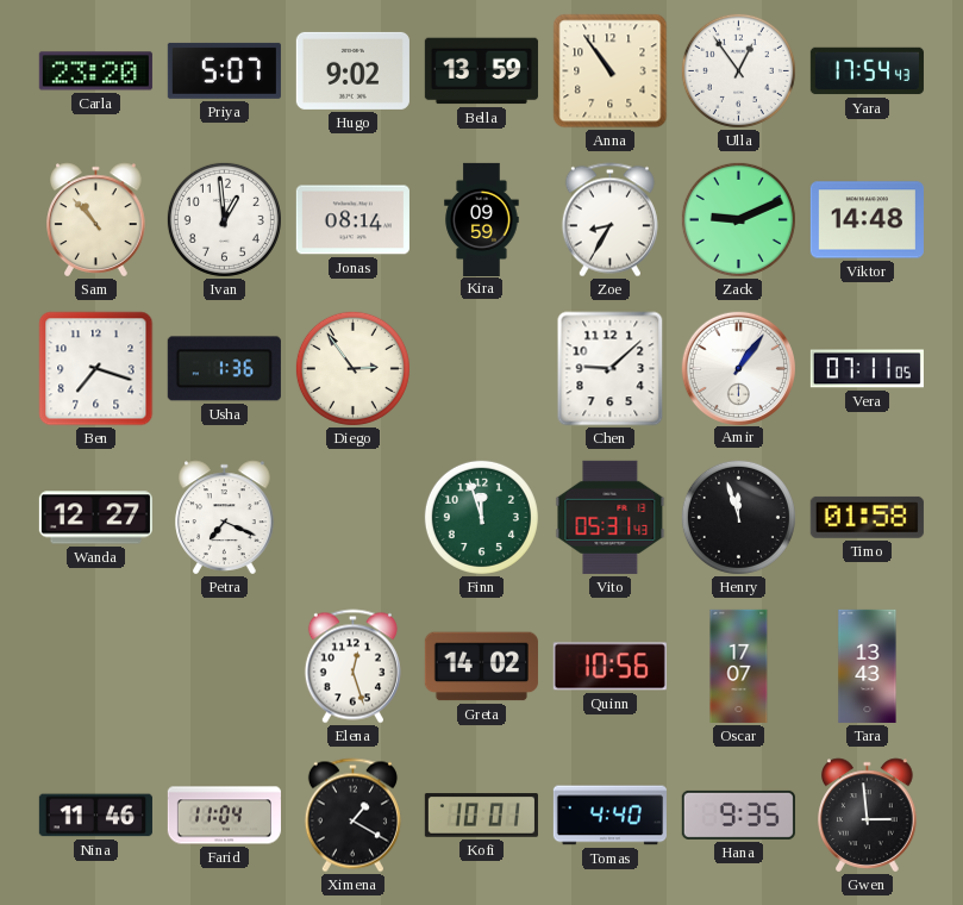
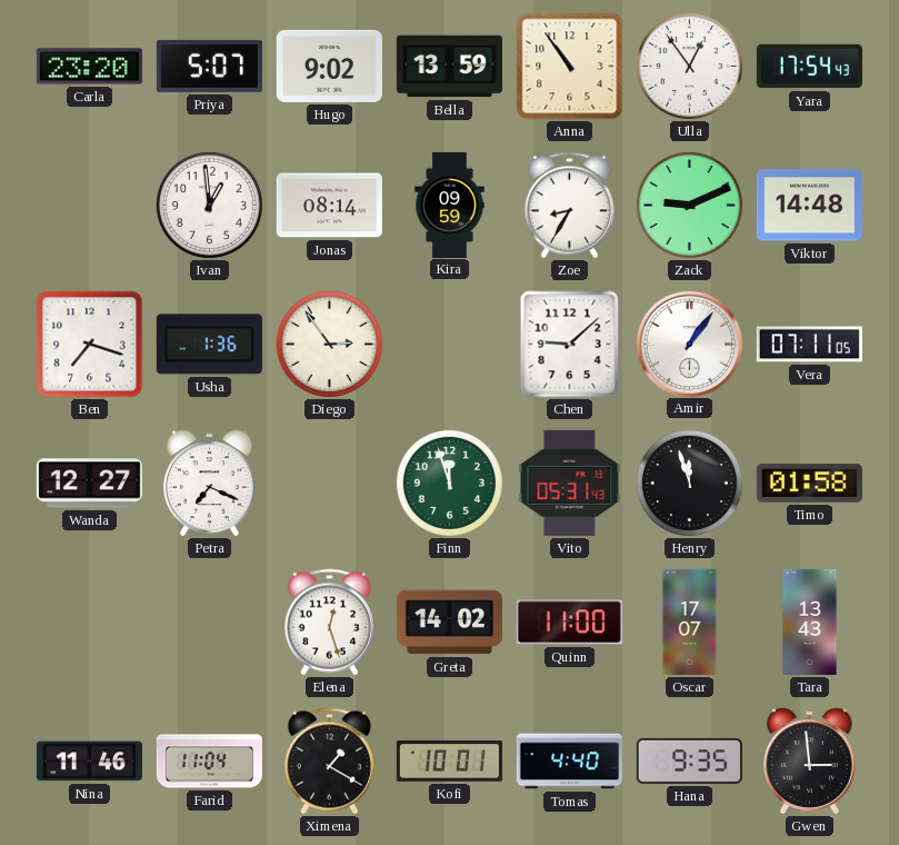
Sam: 10:53 -> none (96, 220)
Quinn: 10:56 -> 11:00 (569, 623)
